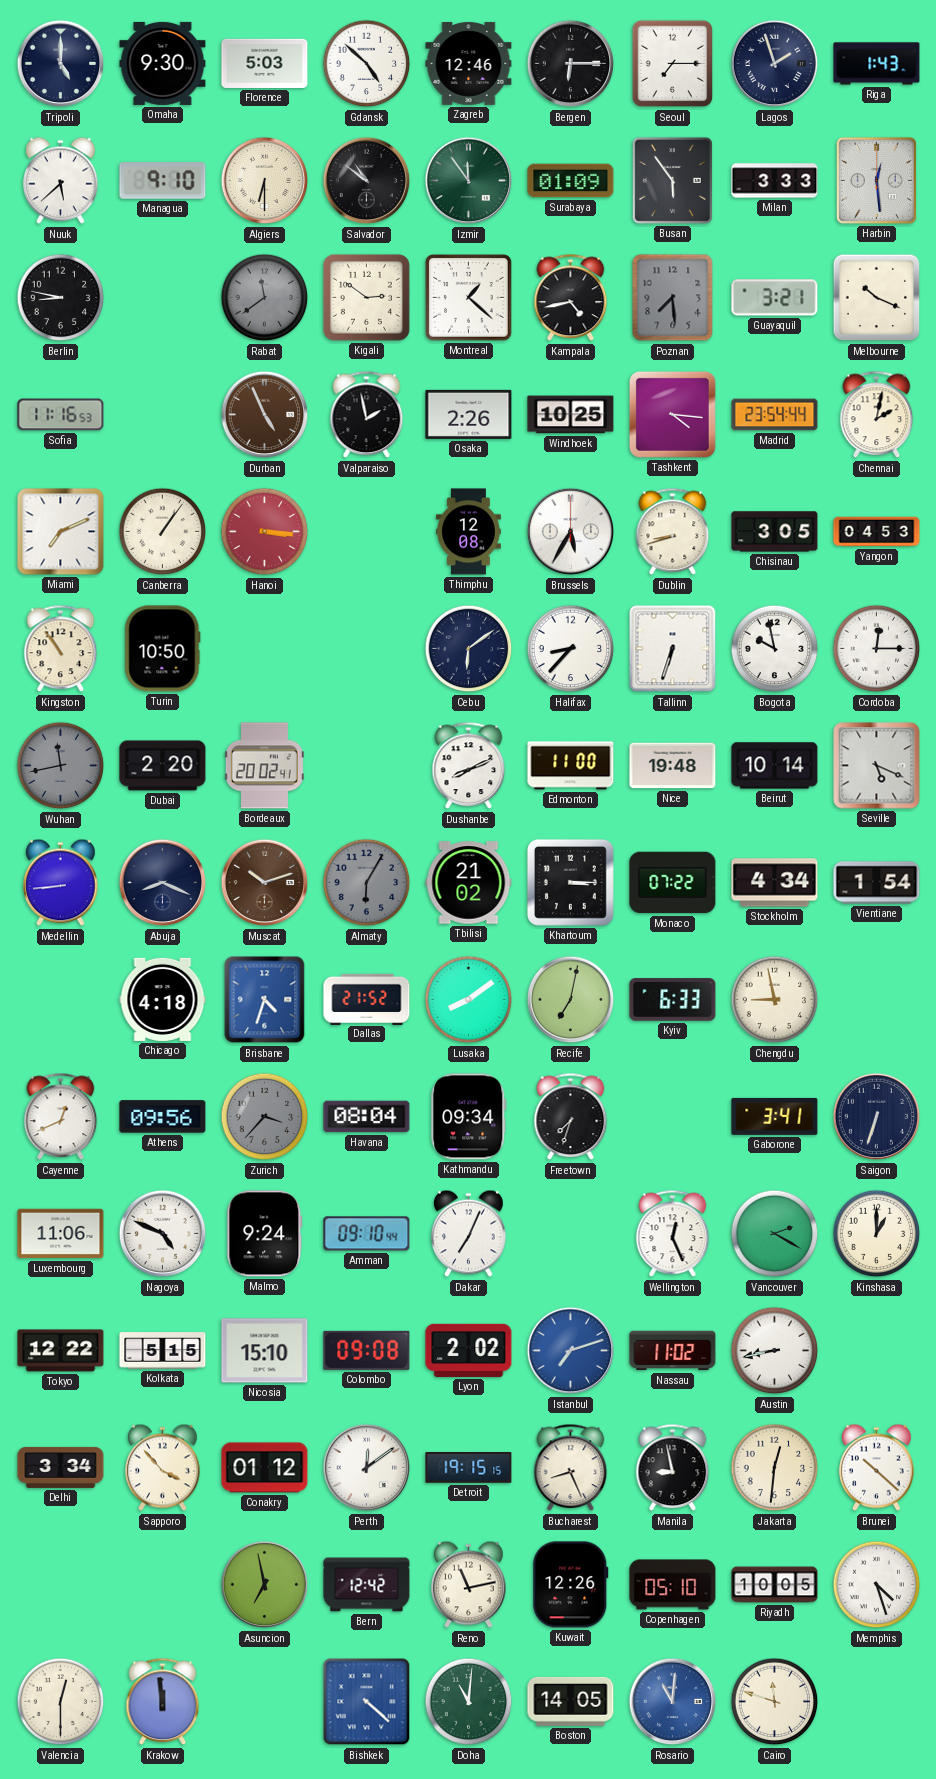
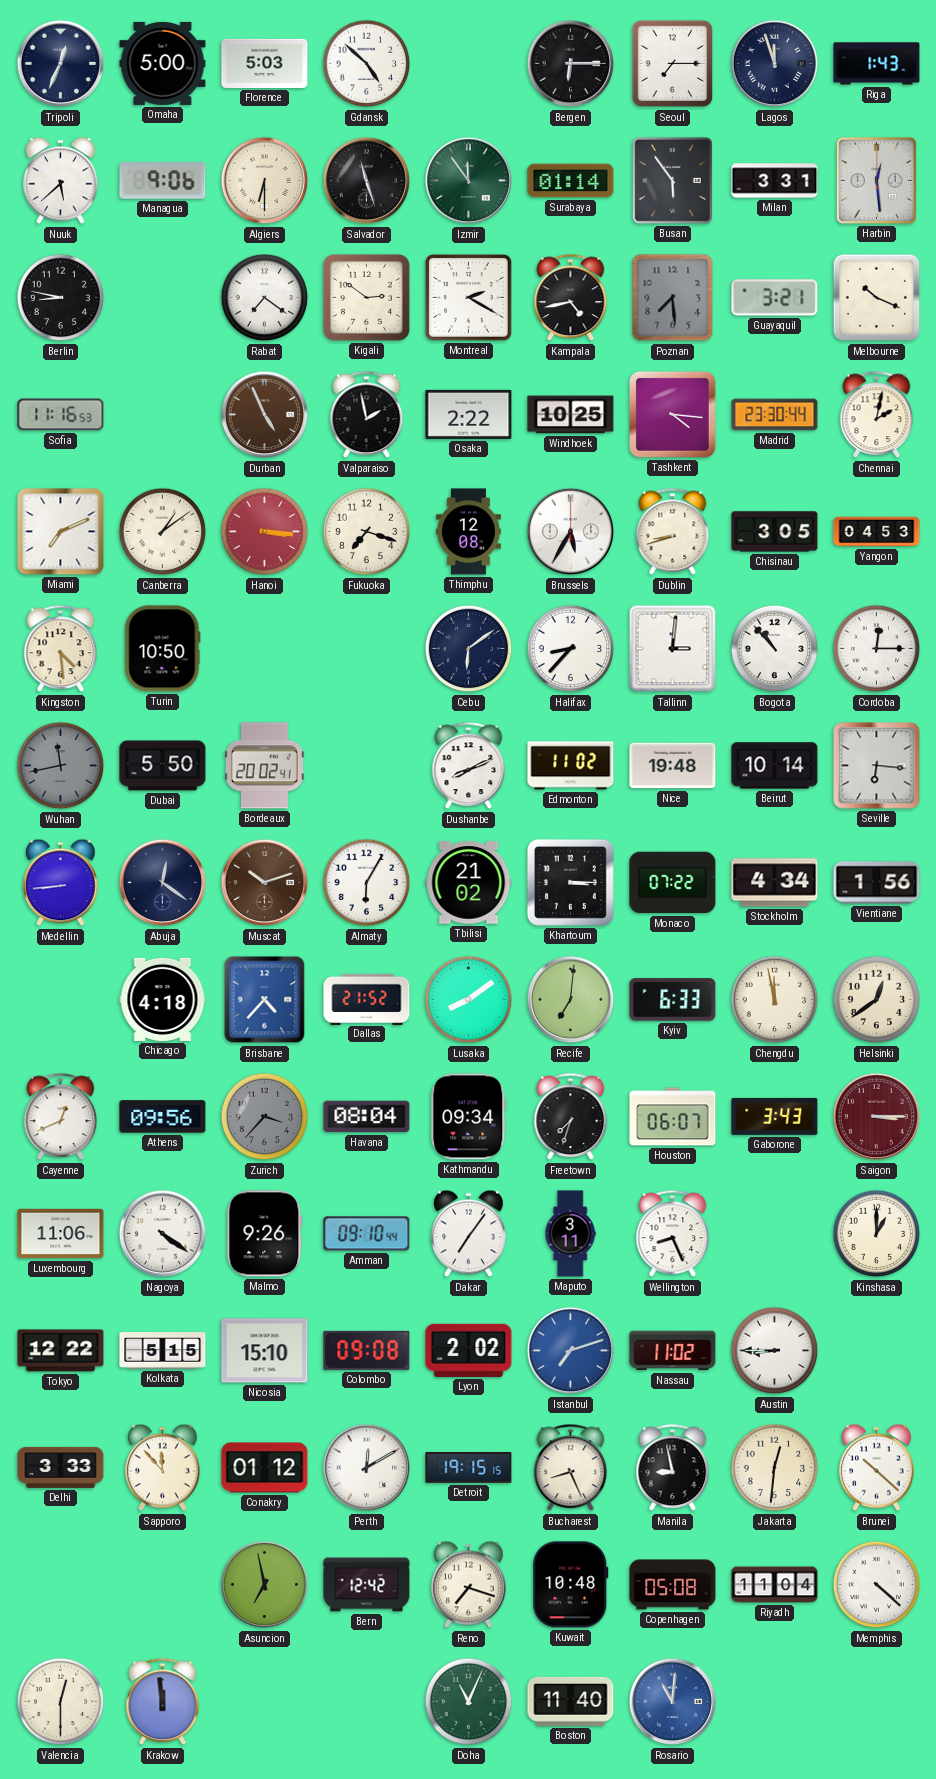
Tripoli: 5:00 -> 12:34 (61, 64)
Omaha: 9:30 -> 5:00 (163, 63)
Zagreb: 12:46 -> none (469, 64)
Lagos: 1:57 -> 11:57 (775, 64)
Managua: 9:10 -> 9:06 (163, 181)
Salvador: 10:51 -> 11:27 (367, 181)
Surabaya: 01:09 -> 01:14 (571, 181)
Milan: 3:33 -> 3:31 (775, 181)
Rabat: 11:39 -> 7:21 (265, 298)
Rabat dial: grey -> white (265, 298)
Montreal: 1:22 -> 2:20 (469, 298)
Osaka: 2:26 -> 2:22 (469, 414)
Madrid: 23:54 -> 23:30 (775, 415)
Canberra: 1:06 -> 1:09 (163, 532)
Fukuoka: none -> 7:18 (367, 532)
Kingston: 10:54 -> 4:29 (61, 649)
Tallinn: 6:33 -> 3:01 (673, 649)
Bogota: 9:58 -> 10:53 (775, 649)
Dubai: 2:20 -> 5:50 (163, 766)
Edmonton: 11:00 -> 11:02 (571, 766)
Seville: 5:19 -> 6:16 (877, 766)
Abuja: 8:19 -> 12:21 (163, 883)
Almaty dial: grey -> white (367, 883)
Vientiane: 1:54 -> 1:56 (877, 883)
Brisbane: 4:33 -> 4:37 (265, 1000)
Recife: 7:02 -> 7:01 (571, 1000)
Chengdu: 8:58 -> 11:58 (775, 1000)
Helsinki: none -> 12:39 (877, 1000)
Houston: none -> 06:07 (673, 1117)
Gaborone: 3:41 -> 3:43 (775, 1116)
Saigon: 6:33 -> 3:15 (877, 1117)
Saigon dial: navy -> burgundy (877, 1117)
Nagoya: 4:49 -> 4:21 (163, 1234)
Malmo: 9:24 -> 9:26 (265, 1234)
Dakar: 7:04 -> 7:06 (469, 1234)
Maputo: none -> 3:11 (570, 1234)
Wellington: 12:26 -> 8:26 (673, 1234)
Vancouver: 2:20 -> none (775, 1234)
Austin: 8:43 -> 8:45 (775, 1351)
Delhi: 3:34 -> 3:33 (61, 1467)
Sapporo: 3:53 -> 11:53 (163, 1468)
Perth: 12:09 -> 12:10 (367, 1468)
Reno: 11:13 -> 7:18 (469, 1585)
Kuwait: 12:26 -> 10:48 (571, 1585)
Copenhagen: 05:10 -> 05:08 (673, 1585)
Riyadh: 10:05 -> 11:04 (775, 1585)
Memphis: 4:27 -> 4:22 (877, 1585)
Bishkek: 4:22 -> none (367, 1702)
Doha: 11:01 -> 11:04 (469, 1702)
Boston: 14:05 -> 11:40 (571, 1701)
Cairo: 11:48 -> none (775, 1702)
